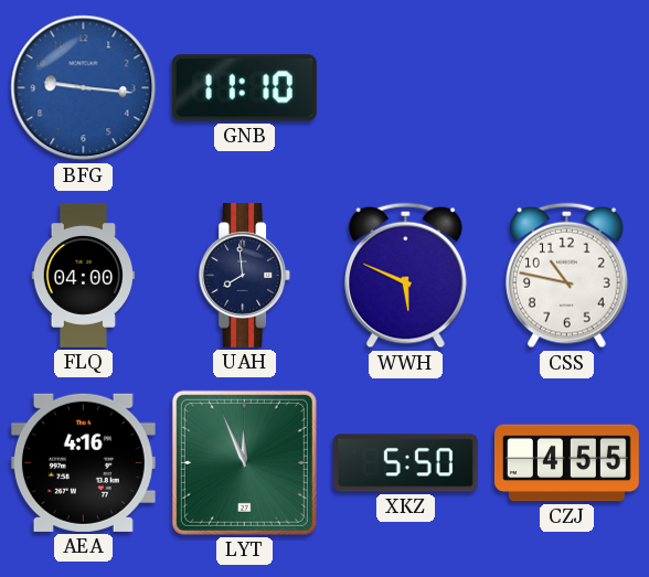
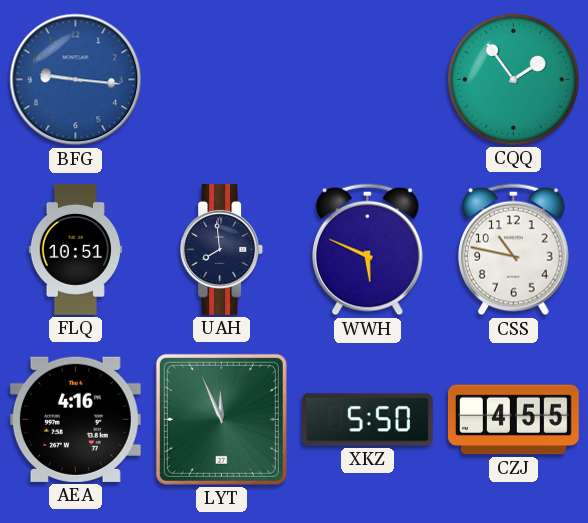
GNB: 11:10 -> none (244, 88)
CQQ: none -> 1:54 (513, 79)
FLQ: 04:00 -> 10:51 (75, 249)
